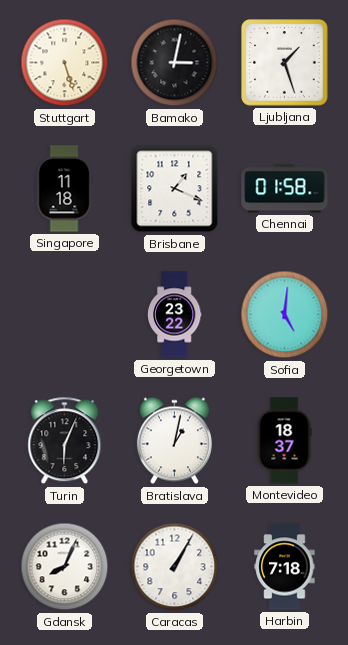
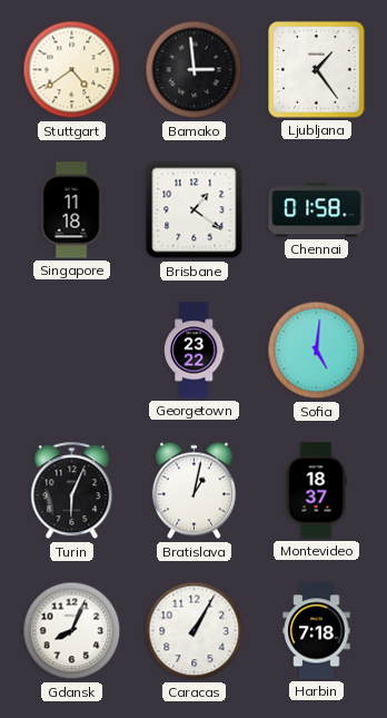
Stuttgart: 5:27 -> 4:39 (72, 70)
Bamako: 3:02 -> 2:59 (195, 70)
Ljubljana: 1:27 -> 1:24 (317, 70)
Brisbane: 1:19 -> 1:21 (195, 210)
